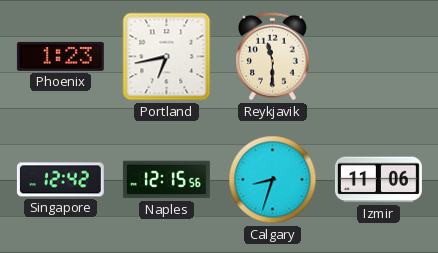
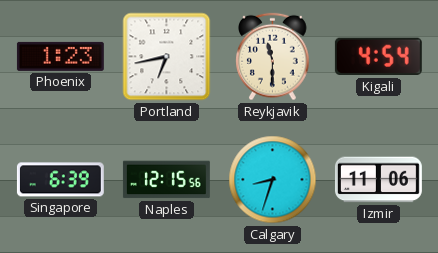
Kigali: none -> 4:54 (378, 57)
Singapore: 12:42 -> 6:39 (60, 180)
